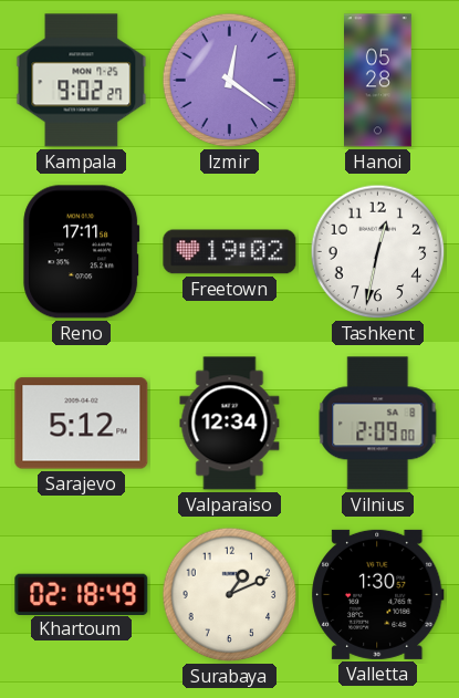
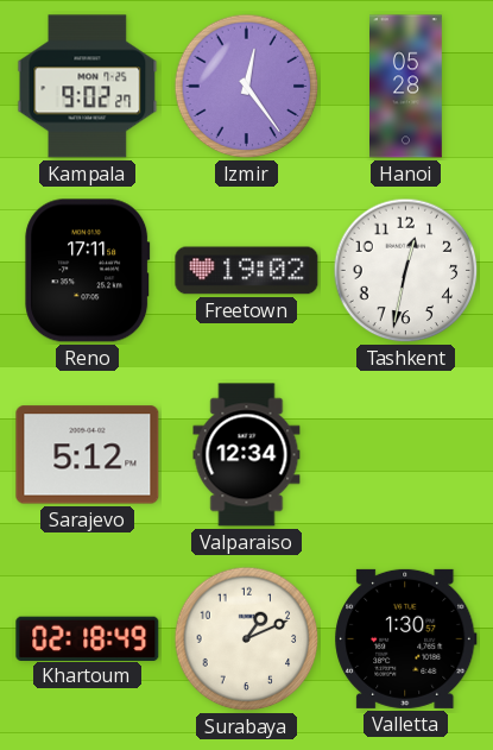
Izmir: 12:21 -> 12:24 (247, 87)
Vilnius: 2:09 -> none (378, 424)
